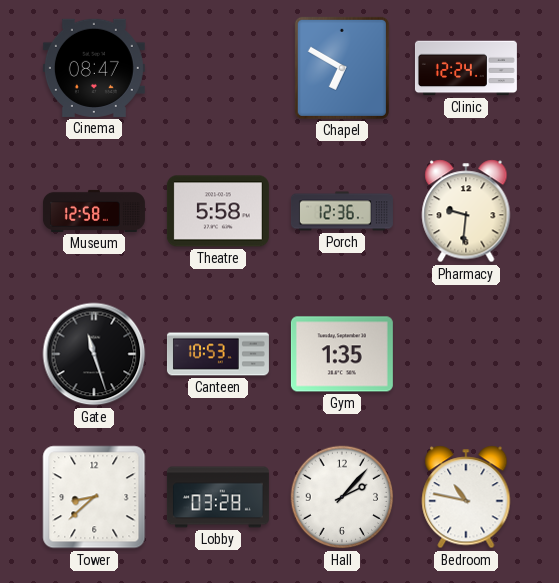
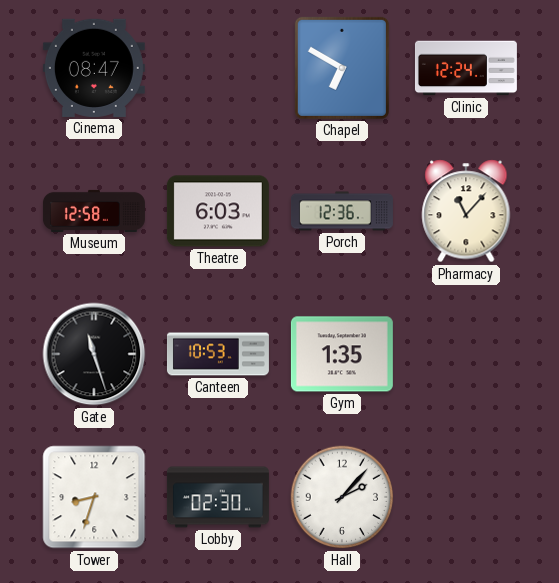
Theatre: 5:58 -> 6:03 (218, 211)
Pharmacy: 9:31 -> 11:07 (466, 211)
Tower: 8:38 -> 8:33 (94, 497)
Lobby: 03:28 -> 02:30 (218, 497)
Bedroom: 10:47 -> none (466, 497)
